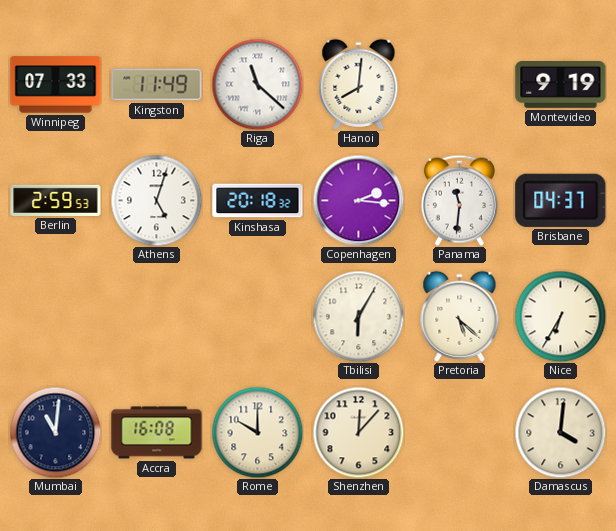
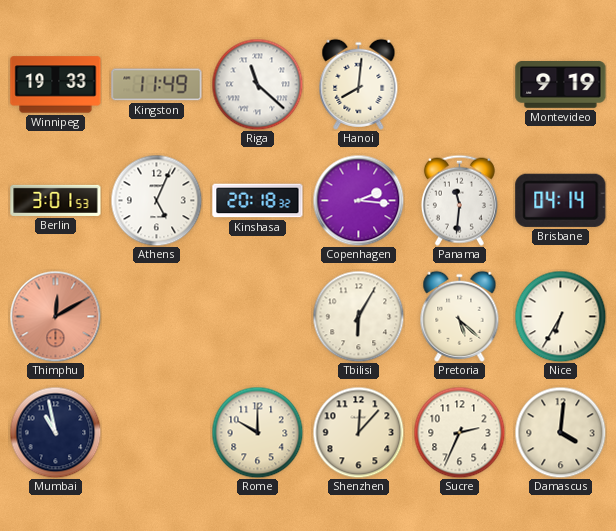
Winnipeg: 07:33 -> 19:33 (56, 85)
Berlin: 2:59 -> 3:01 (56, 200)
Athens: 5:03 -> 5:04 (156, 200)
Brisbane: 04:37 -> 04:14 (561, 200)
Thimphu: none -> 12:10 (55, 316)
Mumbai: 11:01 -> 10:58 (55, 432)
Accra: 16:08 -> none (157, 433)
Sucre: none -> 2:34 (459, 432)
